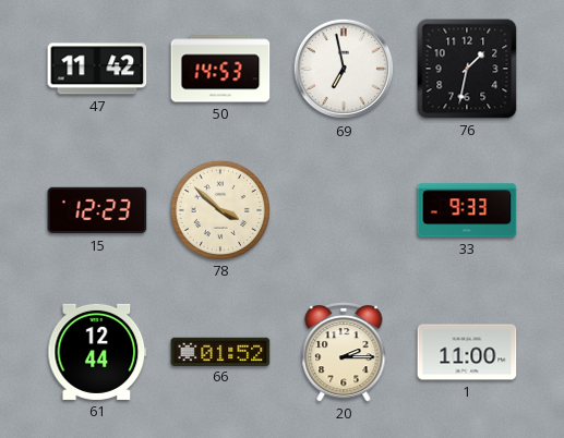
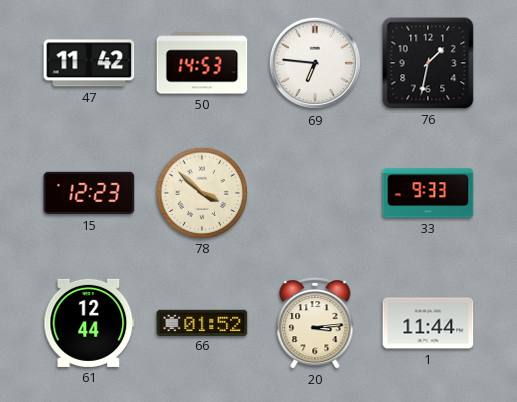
69: 6:58 -> 6:46 (315, 63)
20: 2:15 -> 3:14 (315, 324)
1: 11:00 -> 11:44 (428, 323)
